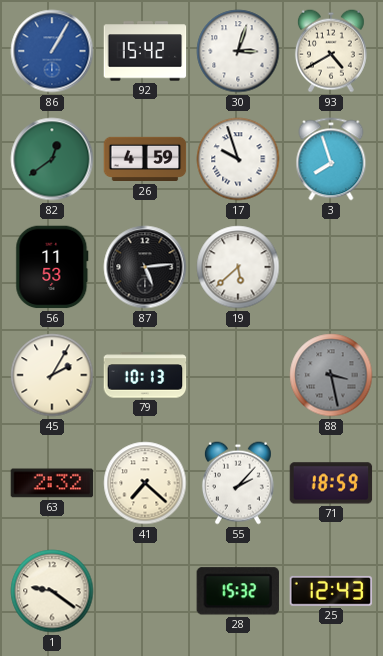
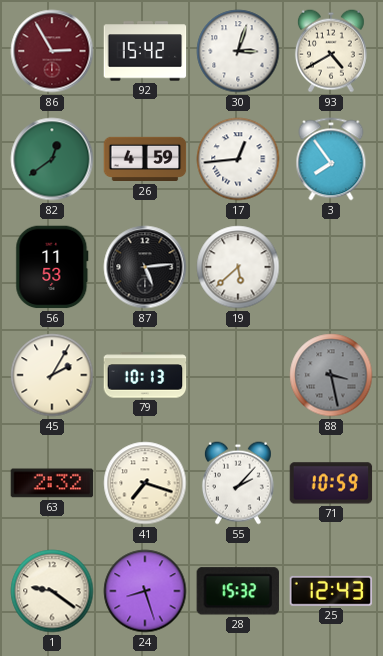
86: 1:05 -> 2:55 (52, 51)
86 dial: blue -> burgundy (52, 51)
17: 9:57 -> 12:44 (238, 159)
3: 7:57 -> 7:54 (331, 159)
41: 7:22 -> 7:18 (145, 483)
71: 18:59 -> 10:59 (331, 483)
24: none -> 8:27 (145, 591)
